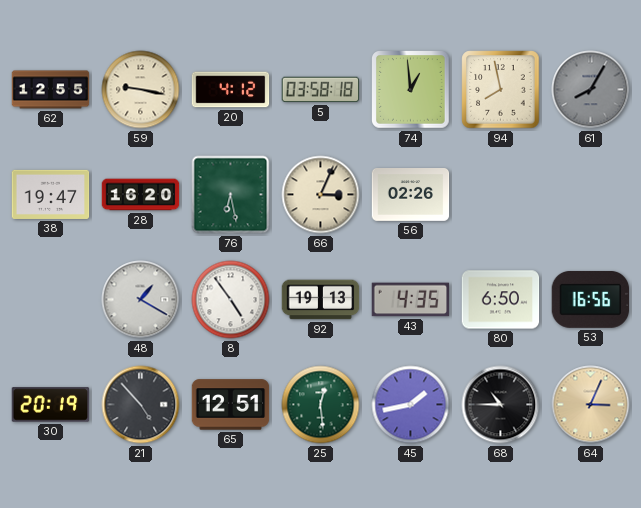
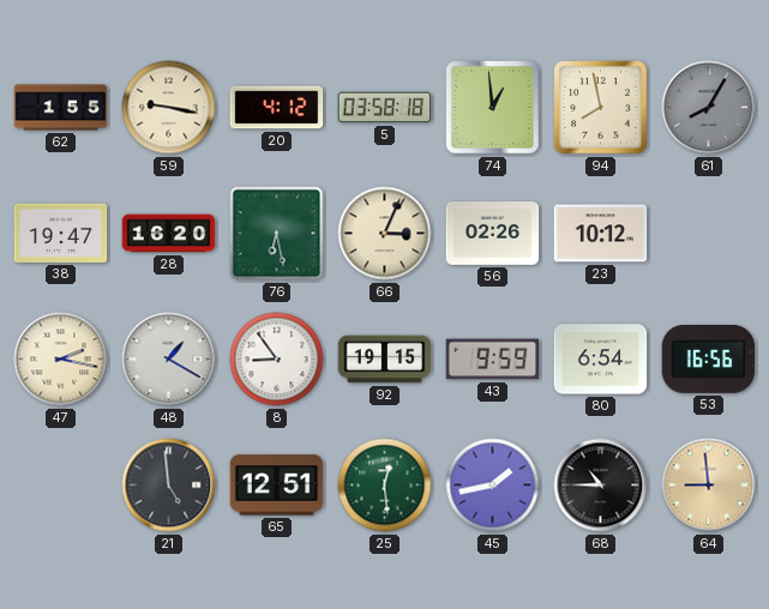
62: 12:55 -> 1:55 (61, 108)
23: none -> 10:12 (601, 234)
47: none -> 2:17 (61, 360)
8: 4:54 -> 8:54 (277, 360)
92: 19:13 -> 19:15 (385, 360)
43: 4:35 -> 9:59 (493, 360)
80: 6:50 -> 6:54 (601, 360)
30: 20:19 -> none (51, 405)
21: 4:53 -> 4:59 (169, 486)
64: 3:04 -> 8:59 (709, 486)
